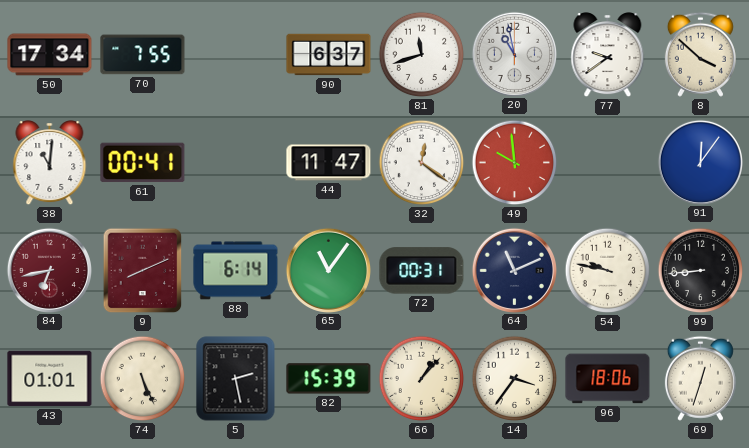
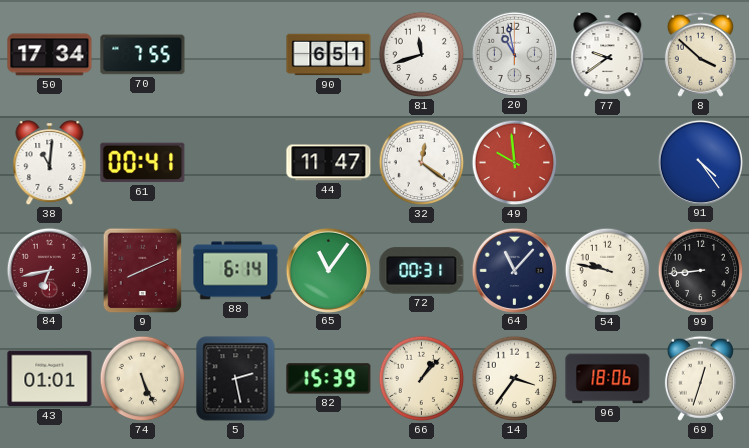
90: 6:37 -> 6:51 (329, 55)
91: 12:06 -> 4:24 (700, 162)
64: 11:11 -> 11:07 (514, 270)
